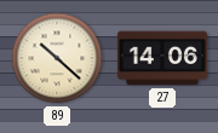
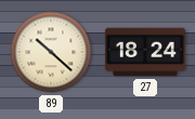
27: 14:06 -> 18:24 (145, 52)
